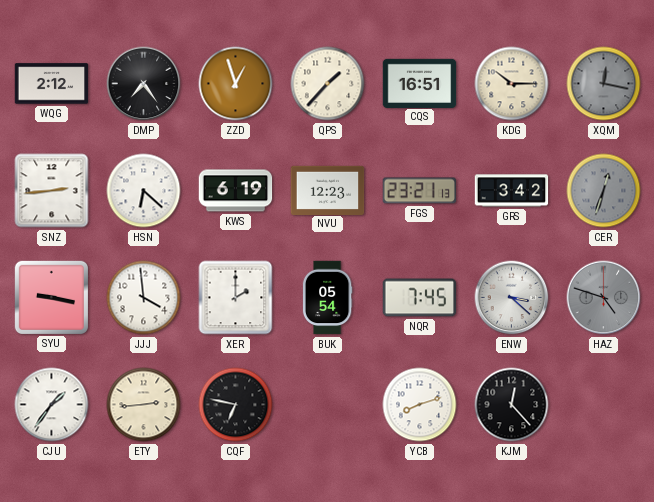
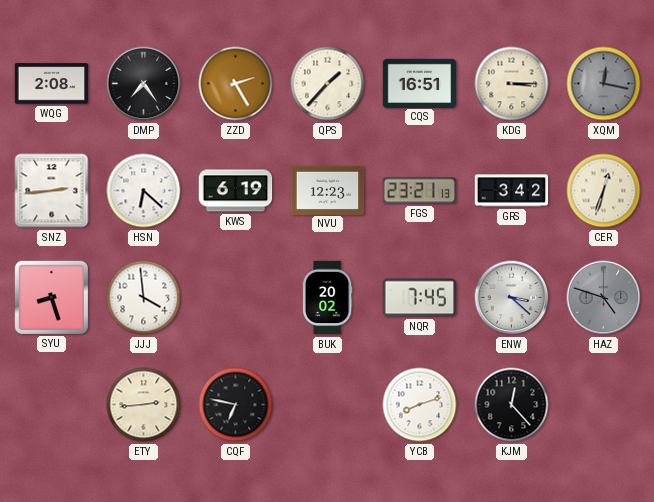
WQG: 2:12 -> 2:08 (52, 84)
ZZD: 12:57 -> 2:25 (236, 84)
KDG: 10:15 -> 3:15 (512, 84)
CER dial: grey -> cream (604, 191)
SYU: 9:17 -> 8:27 (51, 297)
XER: 2:00 -> none (236, 298)
BUK: 05:54 -> 20:02 (327, 298)
CJU: 1:36 -> none (52, 405)
